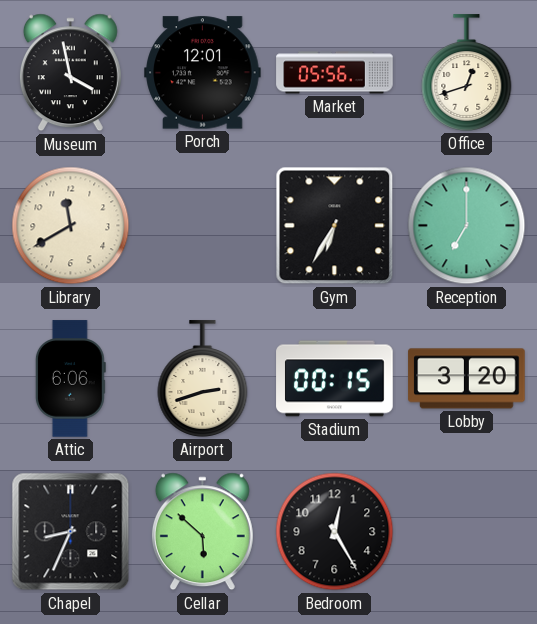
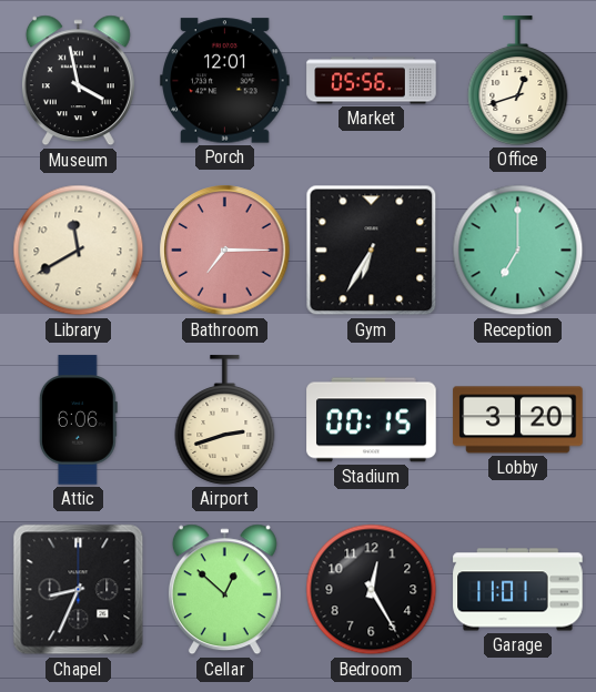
Bathroom: none -> 7:15 (225, 251)
Cellar: 5:52 -> 12:52 (224, 590)
Garage: none -> 11:01 (518, 590)
